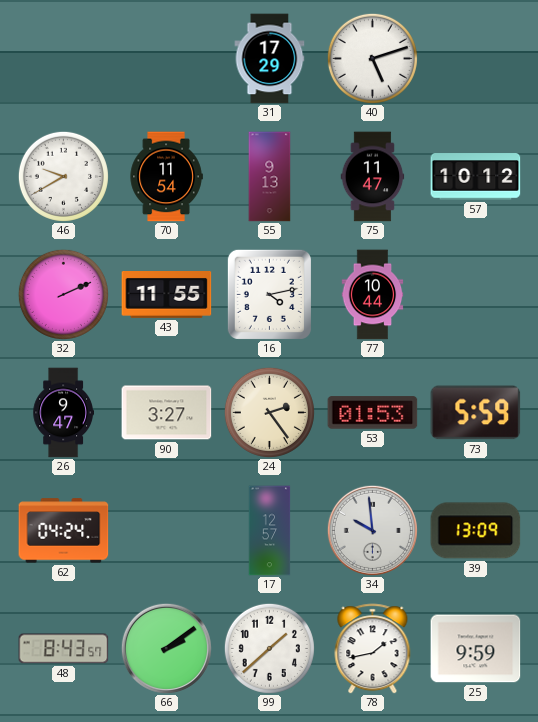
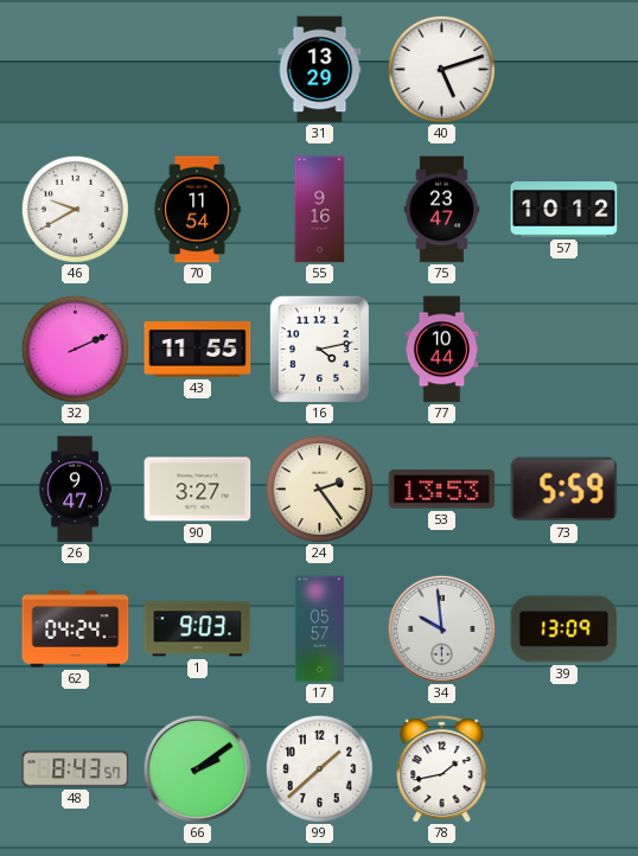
31: 17:29 -> 13:29 (320, 70)
55: 9:13 -> 9:16 (320, 210)
75: 11:47 -> 23:47 (442, 210)
53: 01:53 -> 13:53 (442, 490)
1: none -> 9:03 (198, 630)
17: 12:57 -> 05:57 (320, 630)
25: 9:59 -> none (476, 649)
